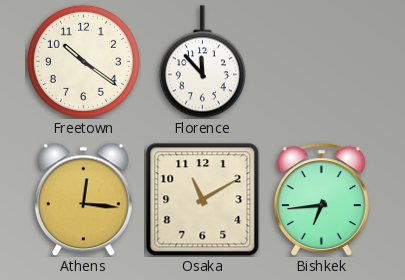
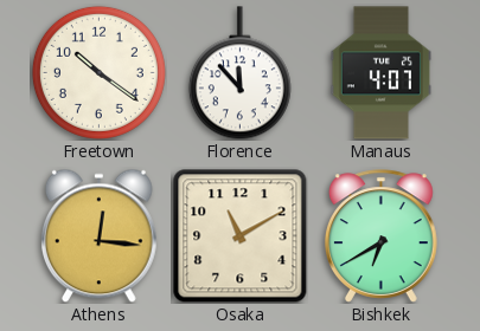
Manaus: none -> 4:07 (380, 73)
Bishkek: 6:44 -> 6:40 (380, 236)
